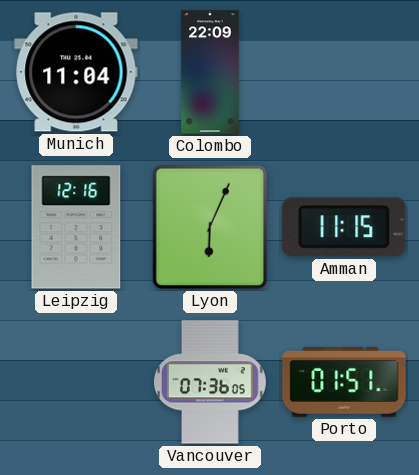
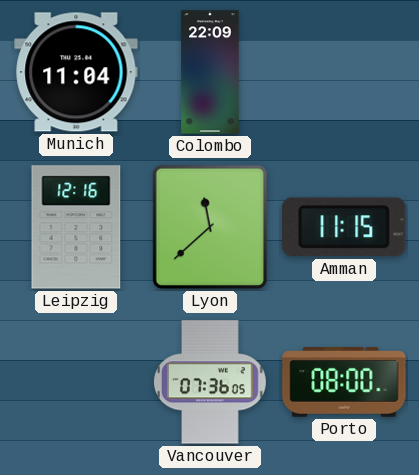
Lyon: 6:04 -> 11:38 (210, 227)
Porto: 01:51 -> 08:00 (344, 383)
